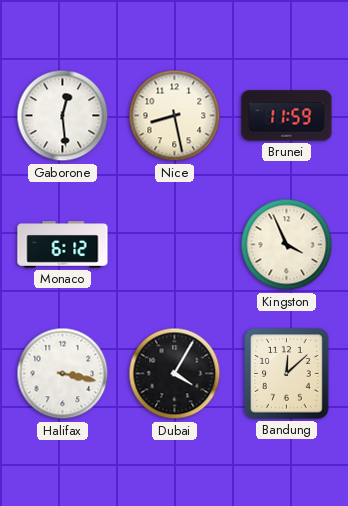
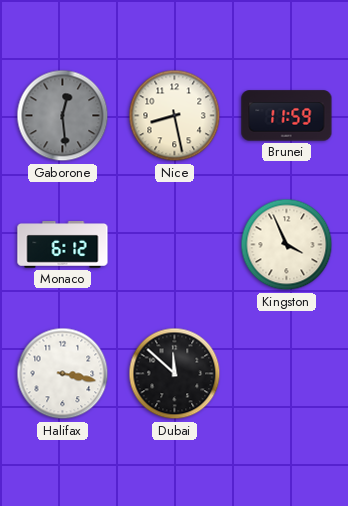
Gaborone dial: white -> grey (63, 116)
Dubai: 4:05 -> 11:52 (175, 374)
Bandung: 12:08 -> none (287, 374)
